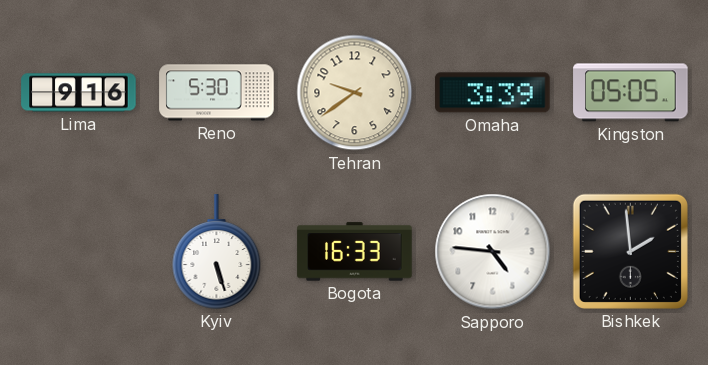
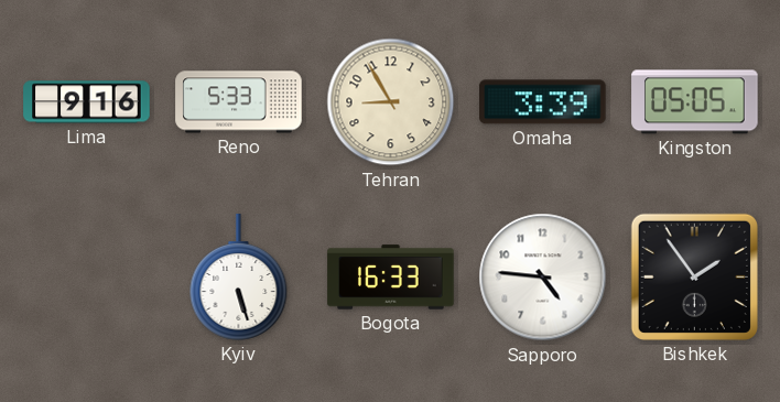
Reno: 5:30 -> 5:33 (239, 102)
Tehran: 9:39 -> 8:55 (391, 102)
Bishkek: 1:59 -> 1:54 (694, 276)
